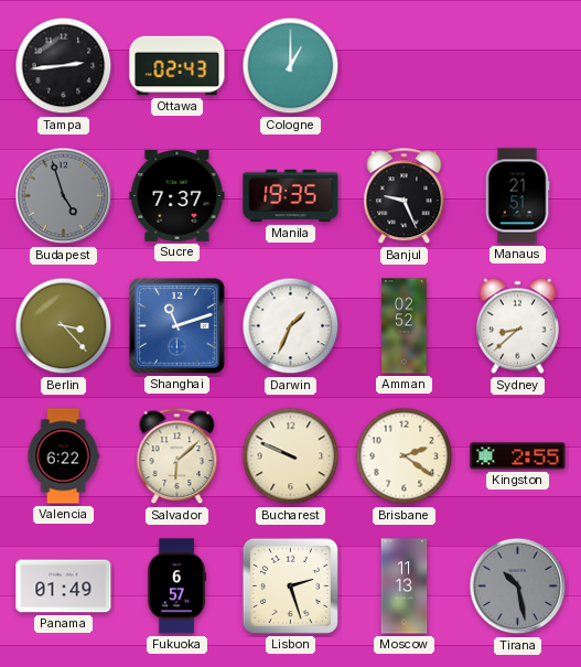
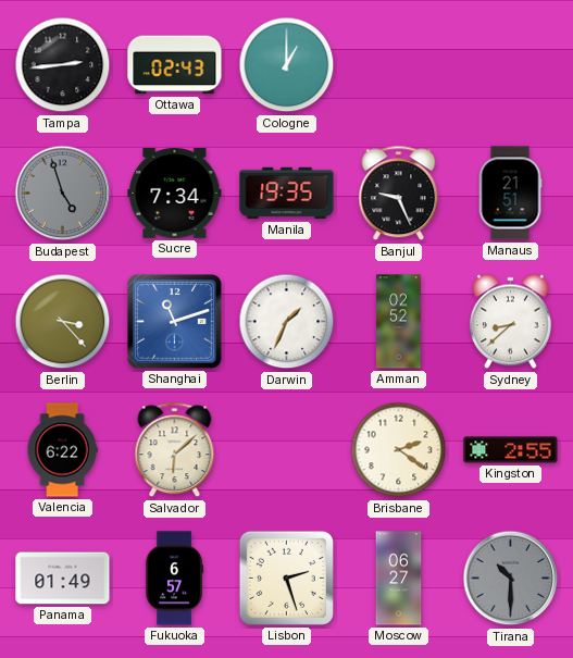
Sucre: 7:37 -> 7:34 (175, 194)
Bucharest: 9:49 -> none (291, 456)
Moscow: 11:13 -> 06:27 (399, 579)
Tirana: 10:28 -> 10:30 (511, 579)
